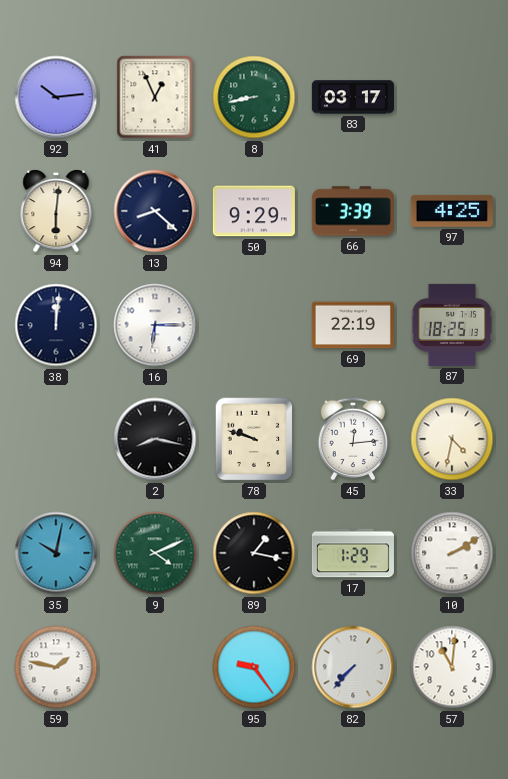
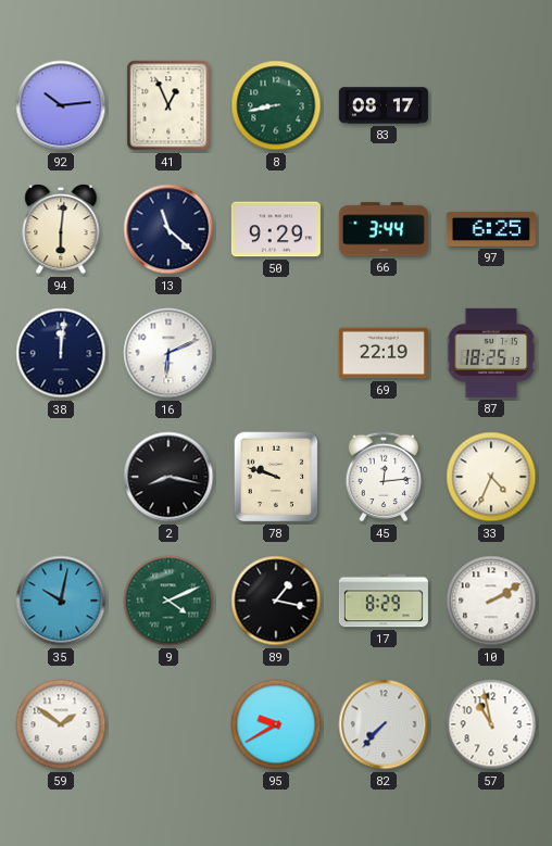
83: 03:17 -> 08:17 (384, 105)
13: 8:22 -> 11:22 (168, 229)
66: 3:39 -> 3:44 (384, 229)
97: 4:25 -> 6:25 (491, 229)
16: 6:15 -> 6:11 (168, 353)
33: 4:32 -> 4:34 (491, 477)
17: 1:29 -> 8:29 (384, 601)
59: 1:47 -> 1:51 (61, 724)
95: 9:24 -> 9:40 (276, 724)
57: 11:01 -> 10:58 (491, 724)
